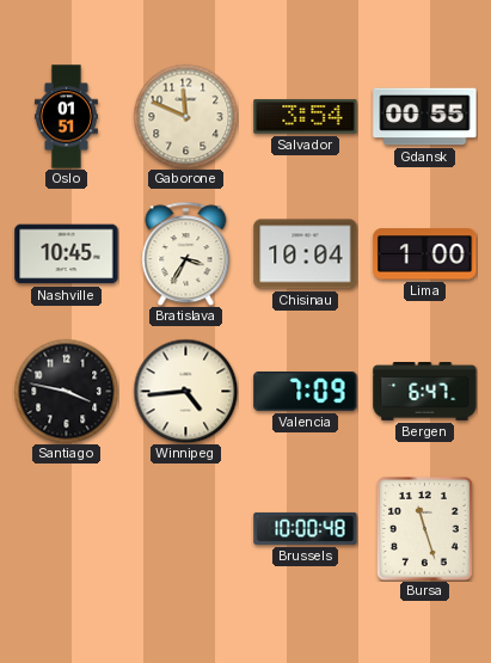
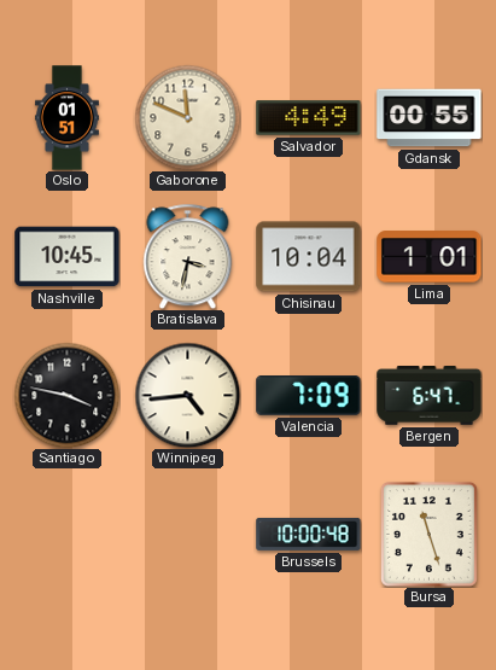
Salvador: 3:54 -> 4:49 (309, 118)
Bratislava: 3:35 -> 3:32 (188, 256)
Lima: 1:00 -> 1:01 (430, 257)
